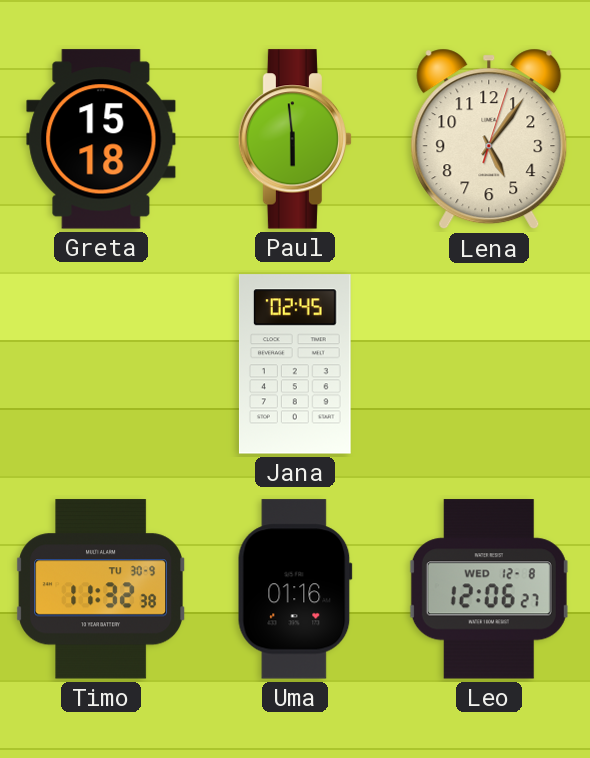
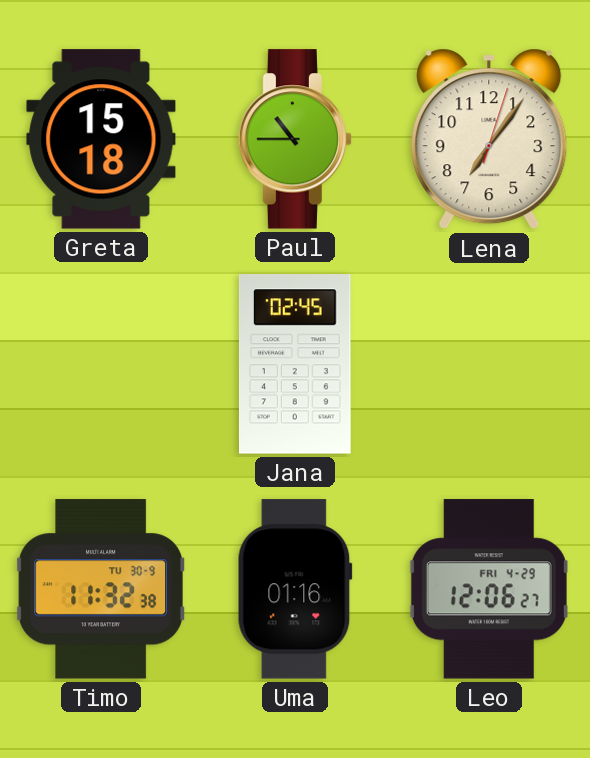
Paul: 5:59 -> 10:45 (295, 139)
Lena: 5:06 -> 7:06 (489, 139)
Leo date: WED 12-8 -> FRI 4-29 (489, 589)
